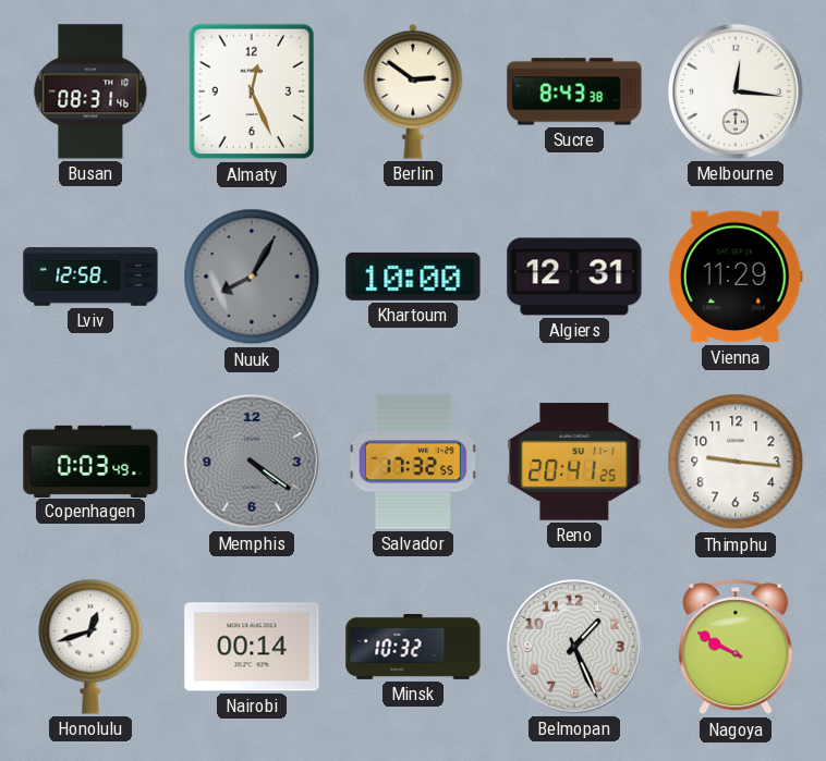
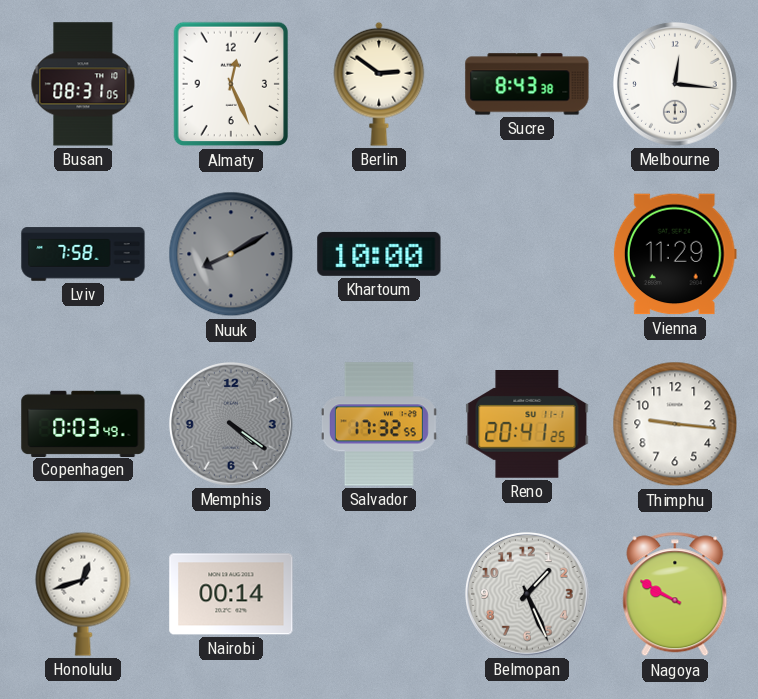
Busan: 08:31:46 -> 08:31:05 (83, 84)
Lviv: 12:58 -> 7:58 (83, 254)
Nuuk: 8:05 -> 8:10 (231, 254)
Algiers: 12:31 -> none (574, 277)
Minsk: 10:32 -> none (413, 647)
